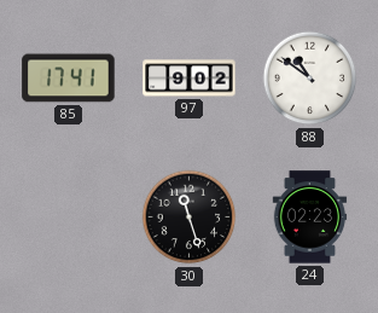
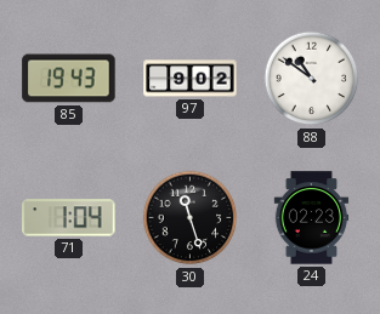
85: 17:41 -> 19:43 (69, 79)
71: none -> 1:04 (69, 218)
